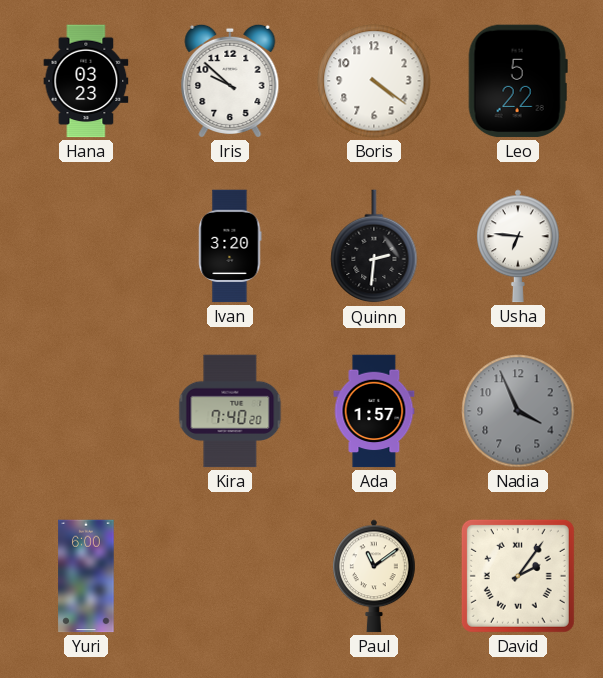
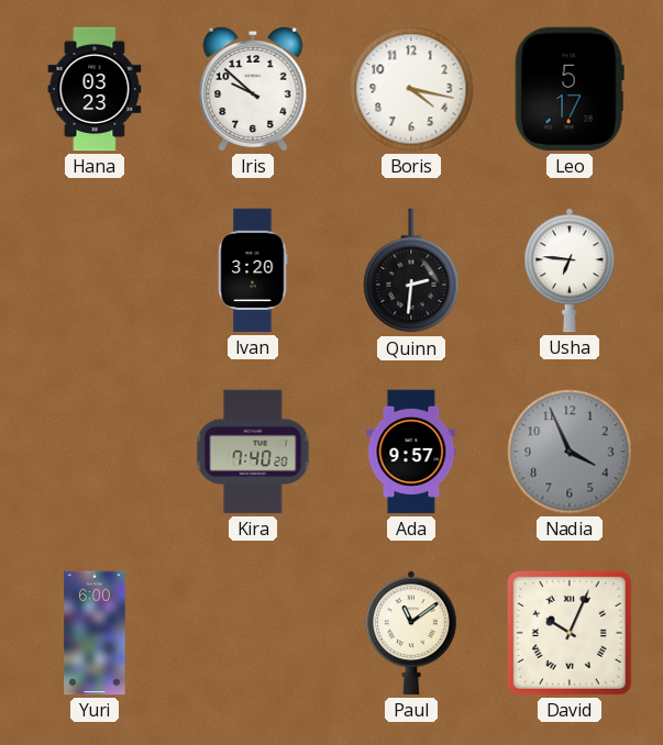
Boris: 4:21 -> 4:17 (411, 89)
Leo: 5:22 -> 5:17 (570, 89)
Ada: 1:57 -> 9:57 (411, 452)
David: 2:06 -> 10:04 (570, 633)
